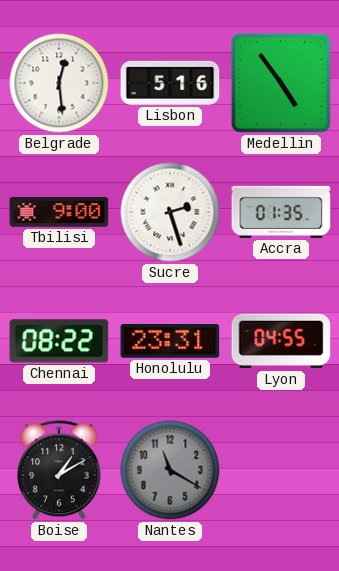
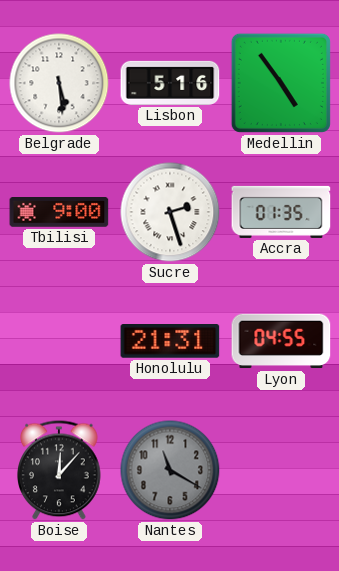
Belgrade: 12:29 -> 5:29 (59, 83)
Chennai: 08:22 -> none (59, 341)
Honolulu: 23:31 -> 21:31 (170, 342)
Boise: 1:10 -> 12:07 (60, 470)
